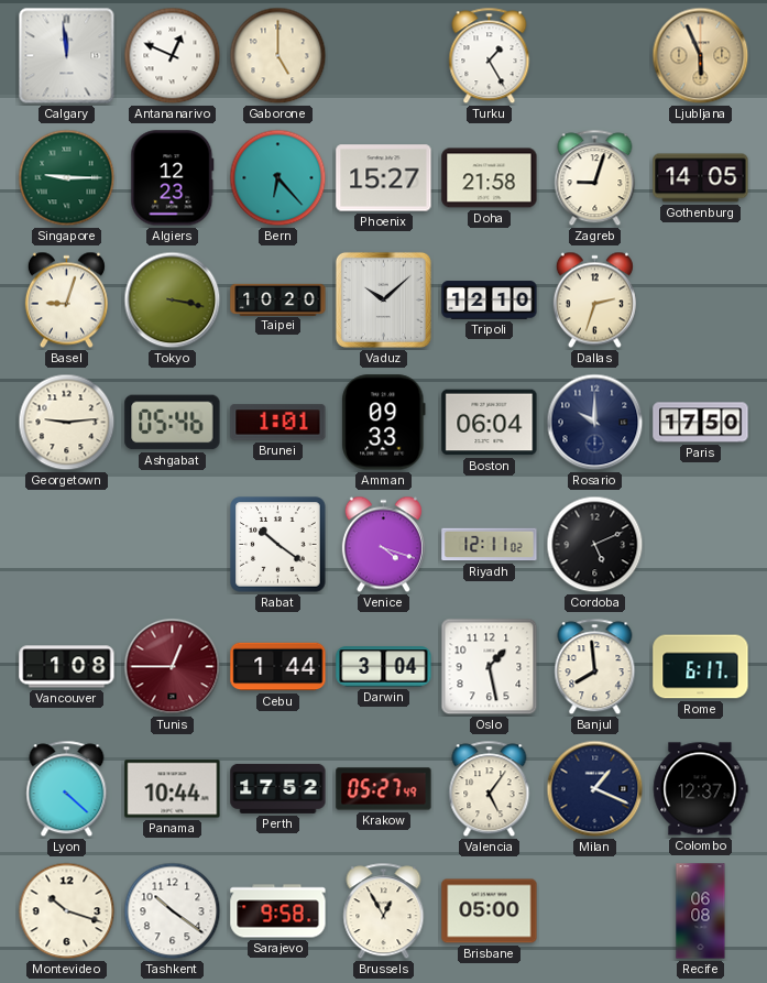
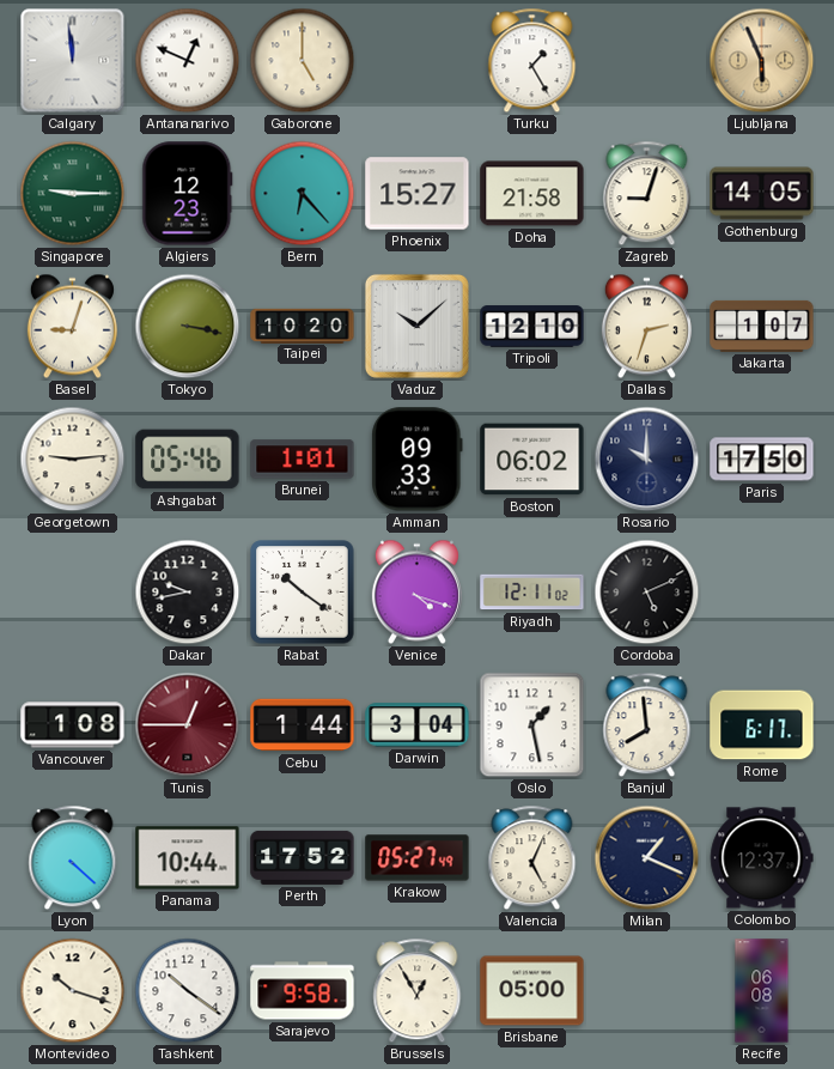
Jakarta: none -> 1:07 (762, 326)
Boston: 06:04 -> 06:02 (532, 460)
Dakar: none -> 9:43 (188, 593)
Valencia: 5:06 -> 5:04 (532, 858)
